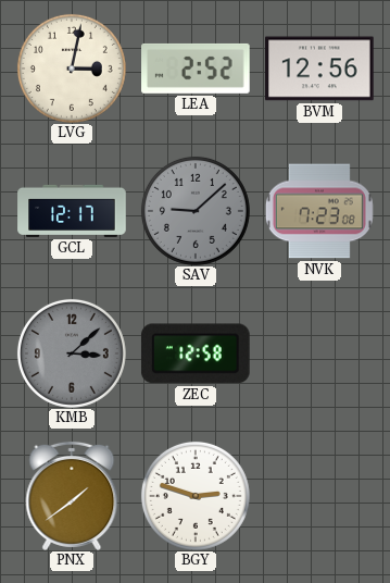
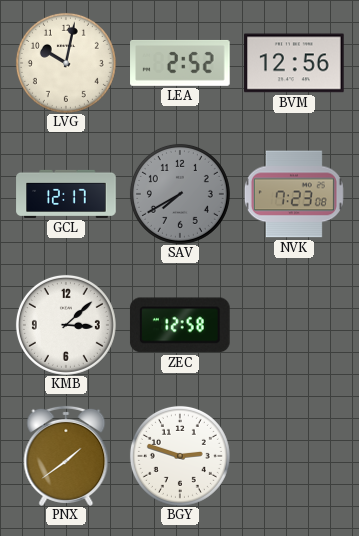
LVG: 3:02 -> 10:02 (66, 63)
SAV: 9:08 -> 7:40 (180, 194)
KMB dial: grey -> white (66, 325)
